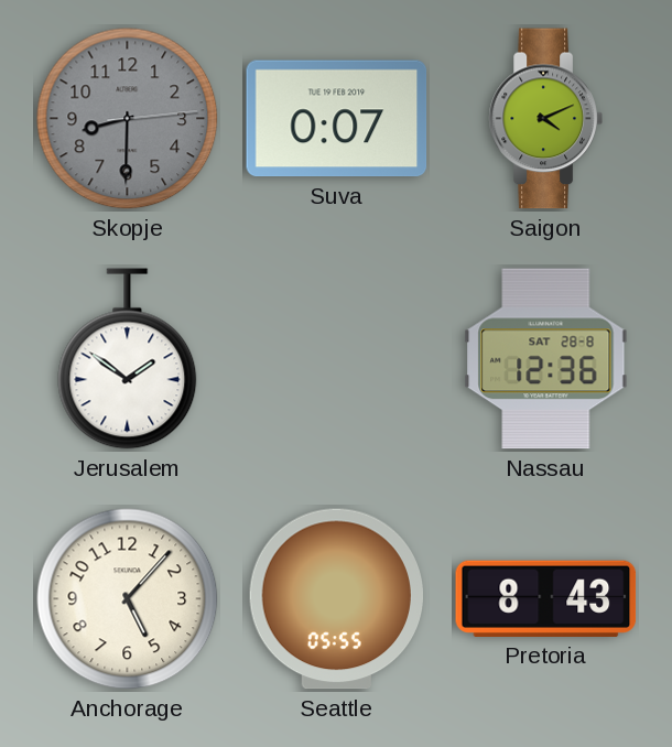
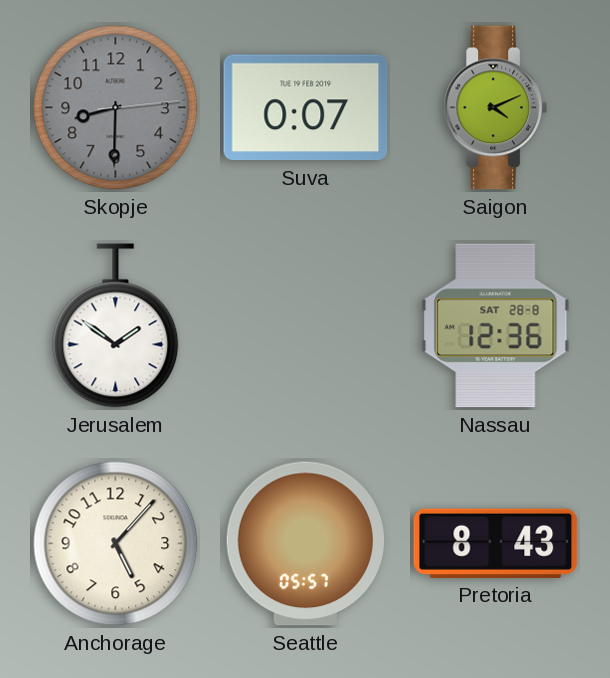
Seattle: 05:55 -> 05:57 (305, 544)
